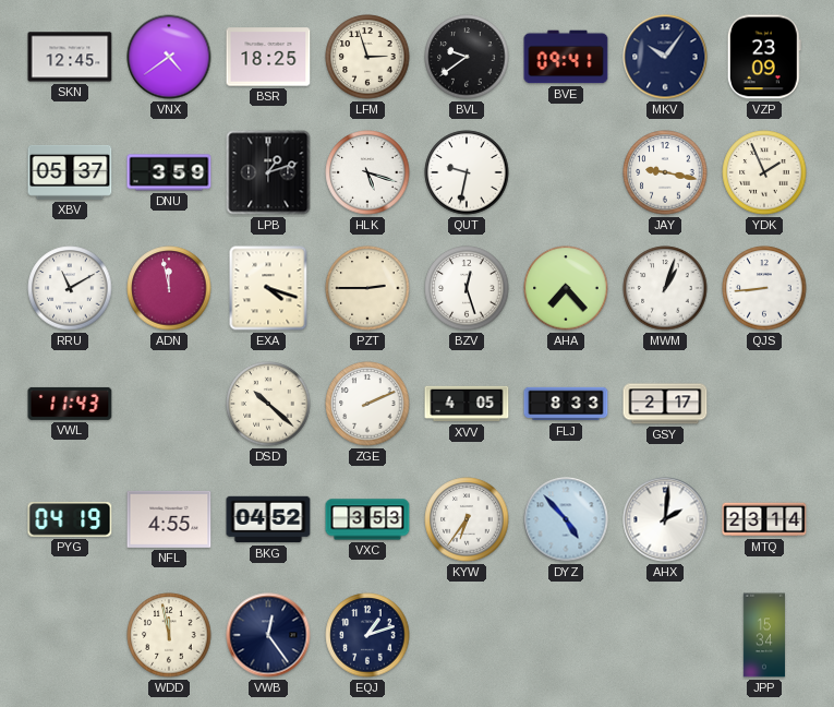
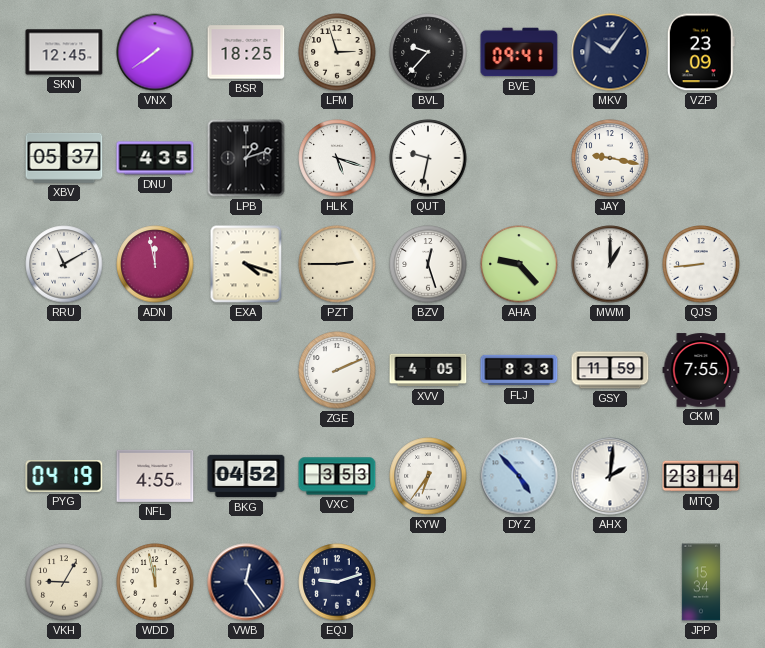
VNX: 4:39 -> 7:39 (155, 52)
BVL: 9:39 -> 9:37 (428, 52)
DNU: 3:59 -> 4:35 (155, 158)
YDK: 1:56 -> none (764, 172)
AHA: 7:23 -> 9:23 (519, 264)
MWM: 1:03 -> 1:00 (610, 264)
VWL: 11:43 -> none (70, 404)
DSD: 10:22 -> none (268, 404)
GSY: 2:17 -> 11:59 (610, 370)
CKM: none -> 7:55 (701, 370)
VKH: none -> 9:05 (64, 582)
EQJ: 1:12 -> 9:12 (337, 582)
